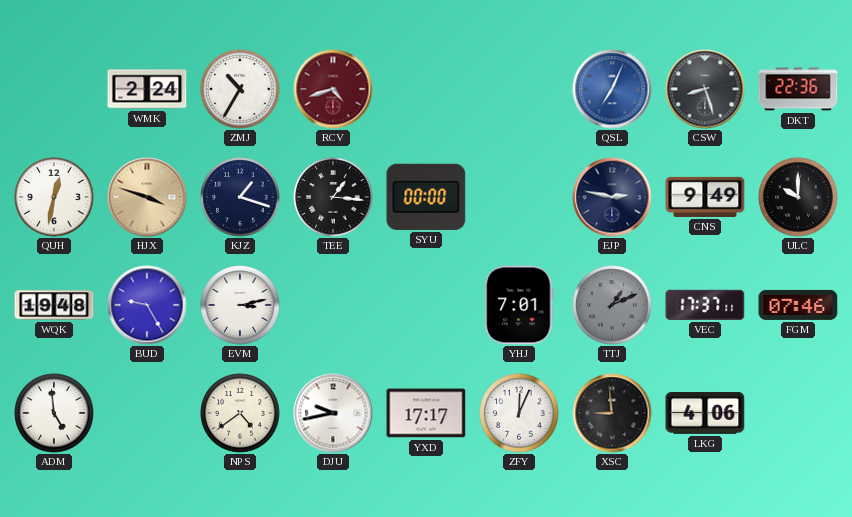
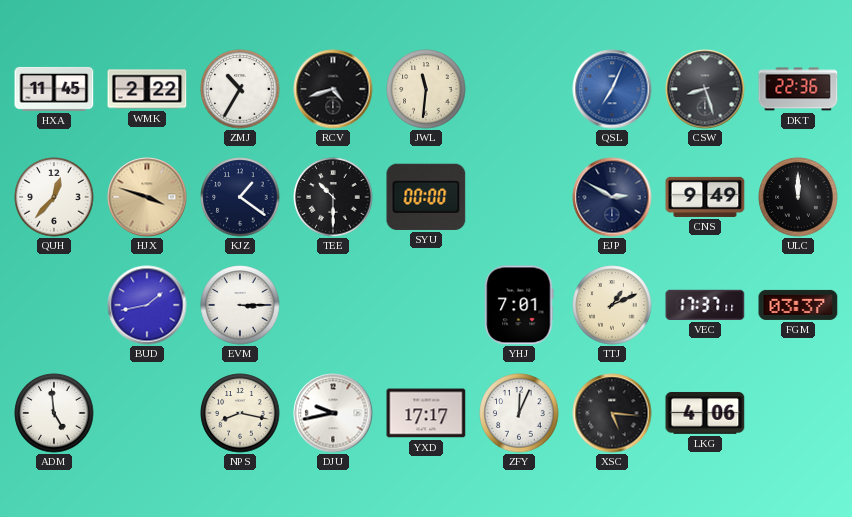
HXA: none -> 11:45 (54, 89)
WMK: 2:24 -> 2:22 (147, 89)
RCV dial: burgundy -> black (333, 89)
JWL: none -> 11:31 (426, 89)
QUH: 12:32 -> 12:37 (54, 197)
KJZ: 1:18 -> 1:21 (240, 197)
TEE: 1:16 -> 10:30 (333, 197)
EJP: 2:47 -> 2:50 (612, 197)
ULC: 10:00 -> 12:00 (798, 197)
WQK: 19:48 -> none (54, 305)
BUD: 9:25 -> 1:43 (147, 305)
EVM: 3:13 -> 3:15 (240, 305)
TTJ dial: grey -> cream (612, 305)
FGM: 07:46 -> 03:37 (798, 305)
NPS: 4:39 -> 8:17 (240, 413)
XSC: 8:59 -> 5:16 (612, 413)
